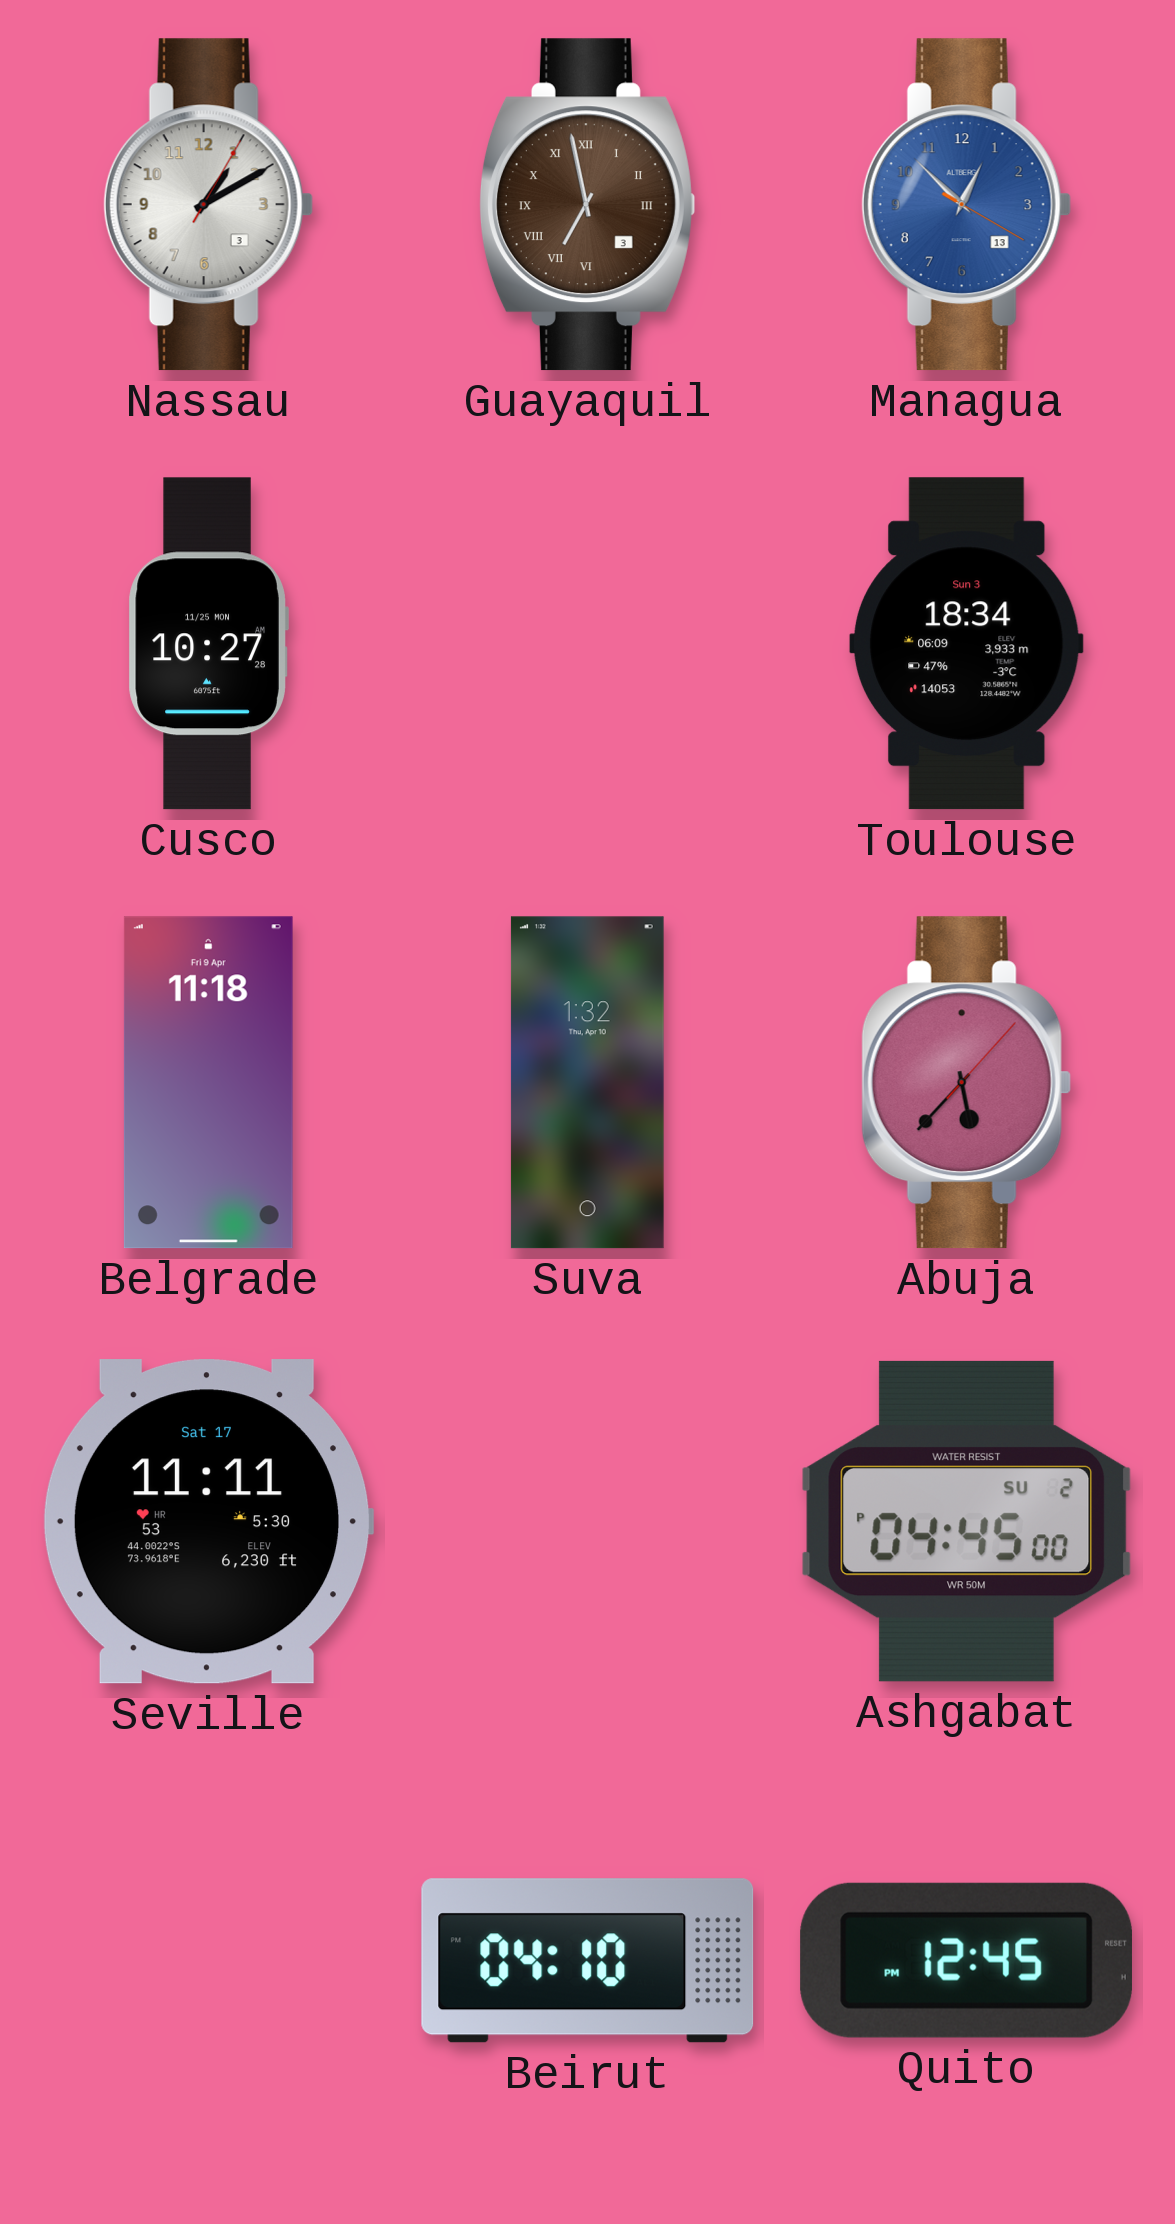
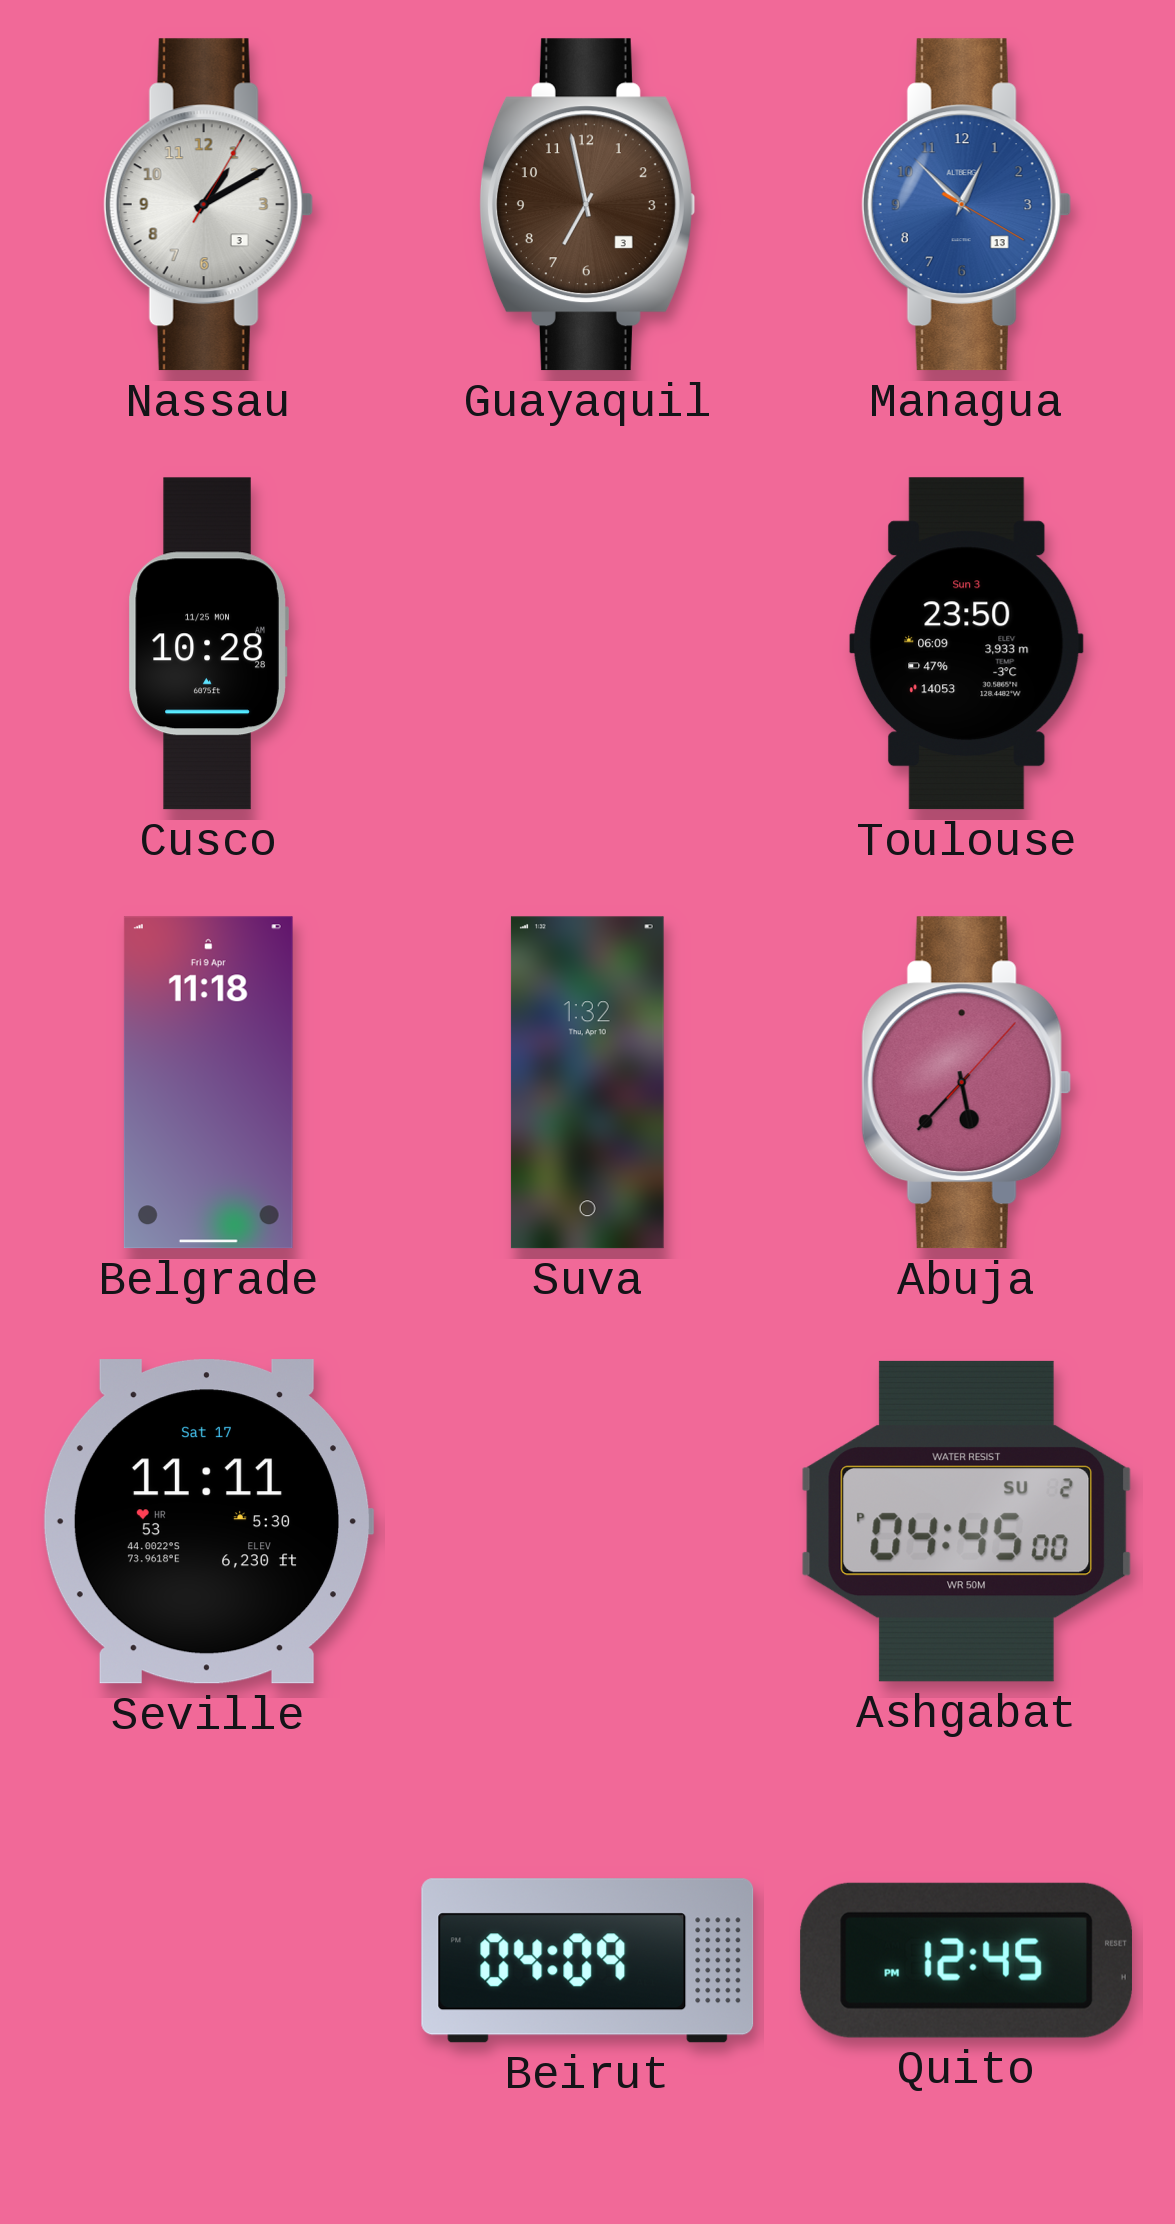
Guayaquil numerals: Roman -> Arabic (587, 205)
Cusco: 10:27 -> 10:28 (208, 644)
Toulouse: 18:34 -> 23:50 (966, 644)
Beirut: 04:10 -> 04:09 (588, 1961)
